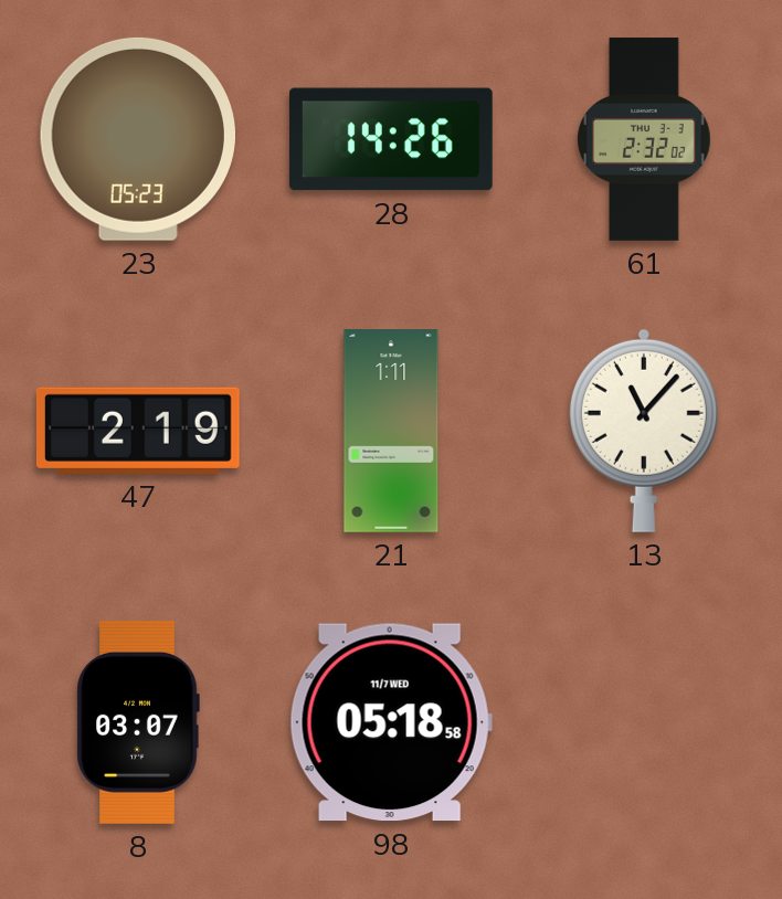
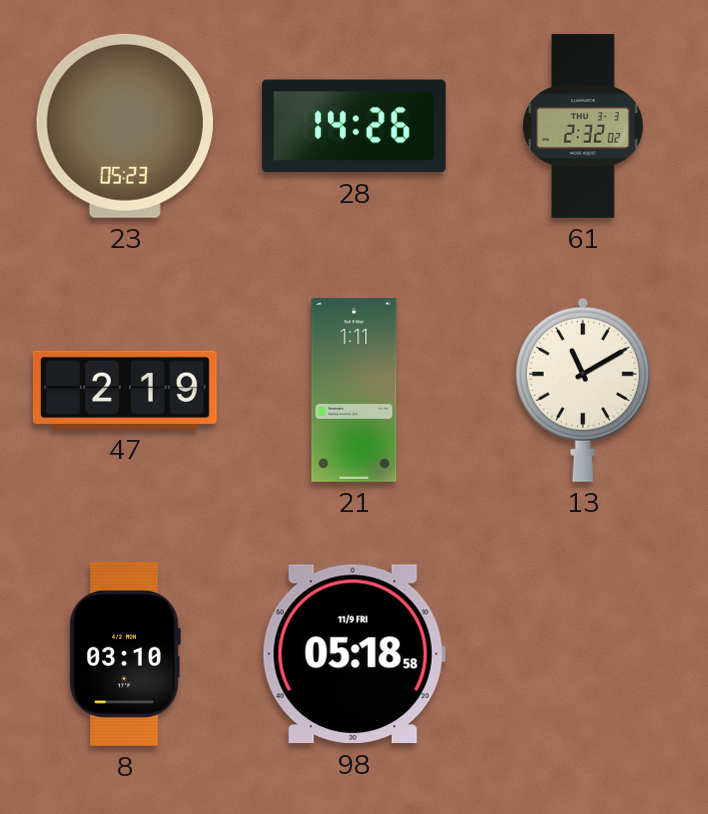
13: 11:07 -> 11:10 (583, 390)
8: 03:07 -> 03:10 (125, 654)
98 date: 11/7 WED -> 11/9 FRI (354, 654)
